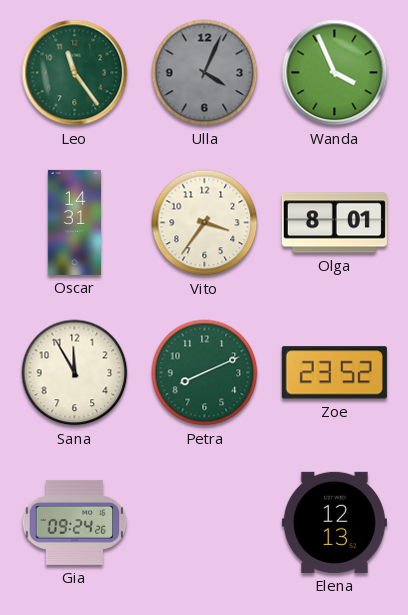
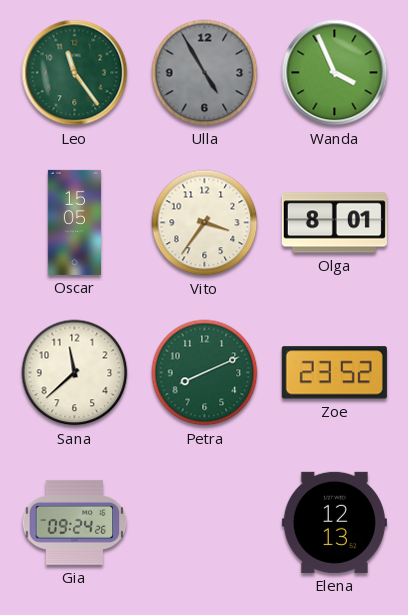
Ulla: 4:04 -> 4:55 (205, 73)
Oscar: 14:31 -> 15:05 (74, 222)
Sana: 11:55 -> 11:38 (75, 373)
